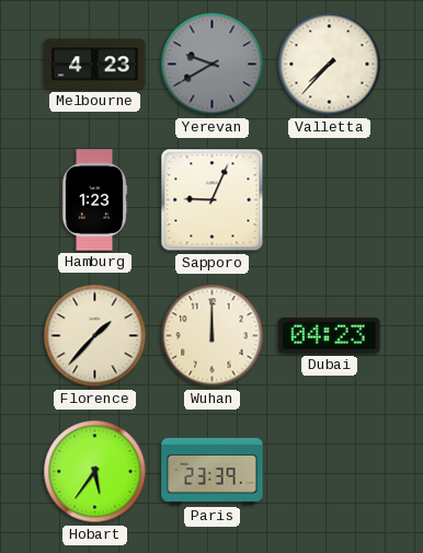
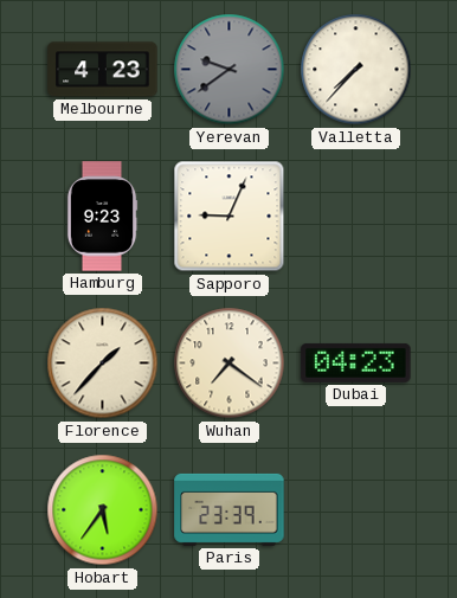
Yerevan: 9:40 -> 9:39 (230, 70)
Hamburg: 1:23 -> 9:23 (102, 217)
Wuhan: 12:00 -> 7:21 (230, 364)
